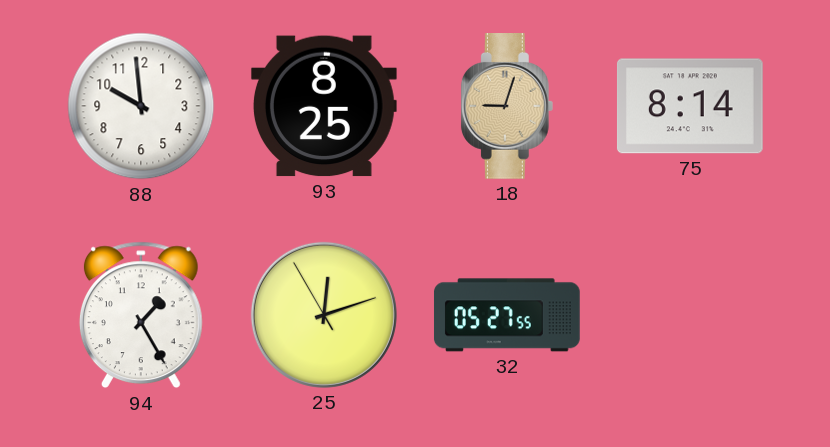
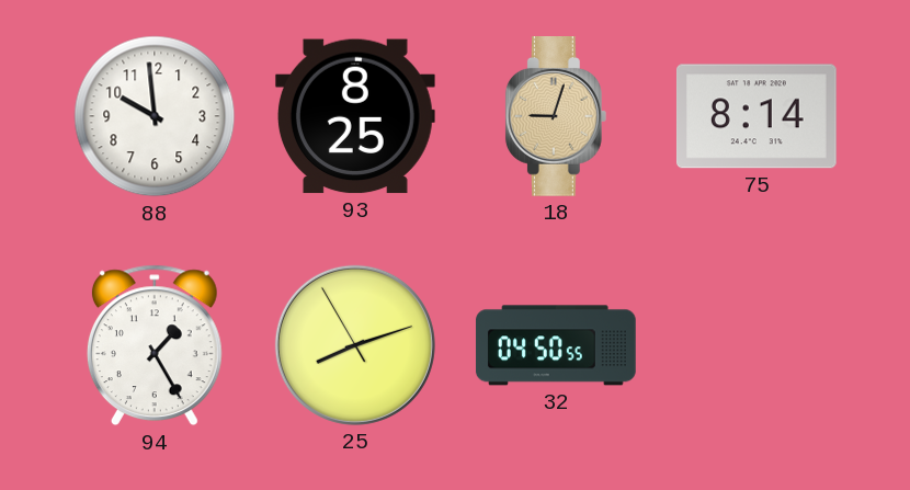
25: 12:11 -> 8:11 (355, 345)
32: 05:27 -> 04:50 (556, 345)
